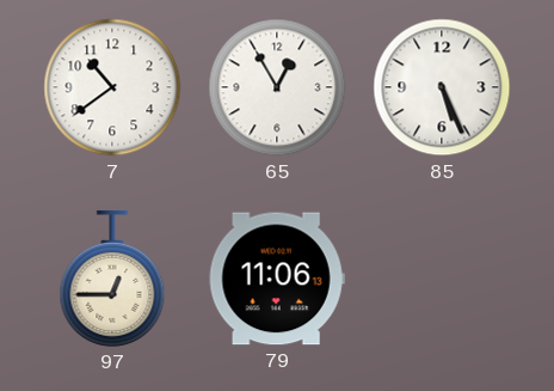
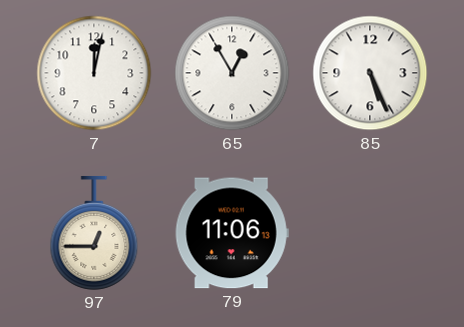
7: 10:39 -> 12:02 (94, 73)
